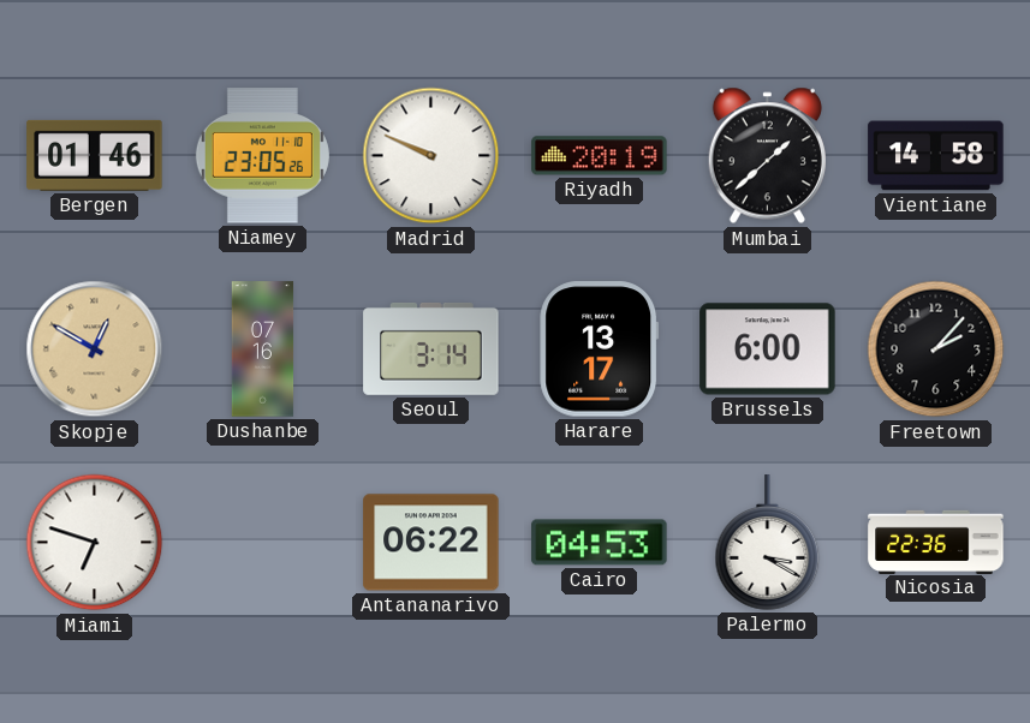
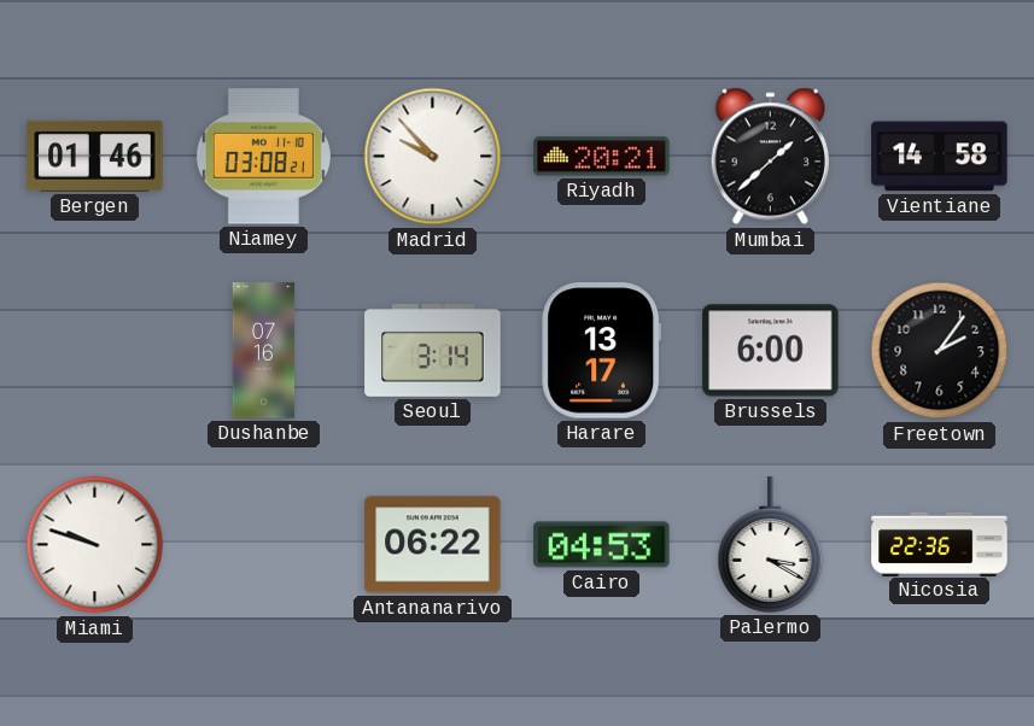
Niamey: 23:05 -> 03:08 (263, 157)
Madrid: 9:49 -> 9:53 (433, 157)
Riyadh: 20:19 -> 20:21 (602, 157)
Skopje: 12:50 -> none (95, 349)
Freetown: 2:07 -> 2:06 (940, 351)
Miami: 6:48 -> 9:48 (95, 545)
